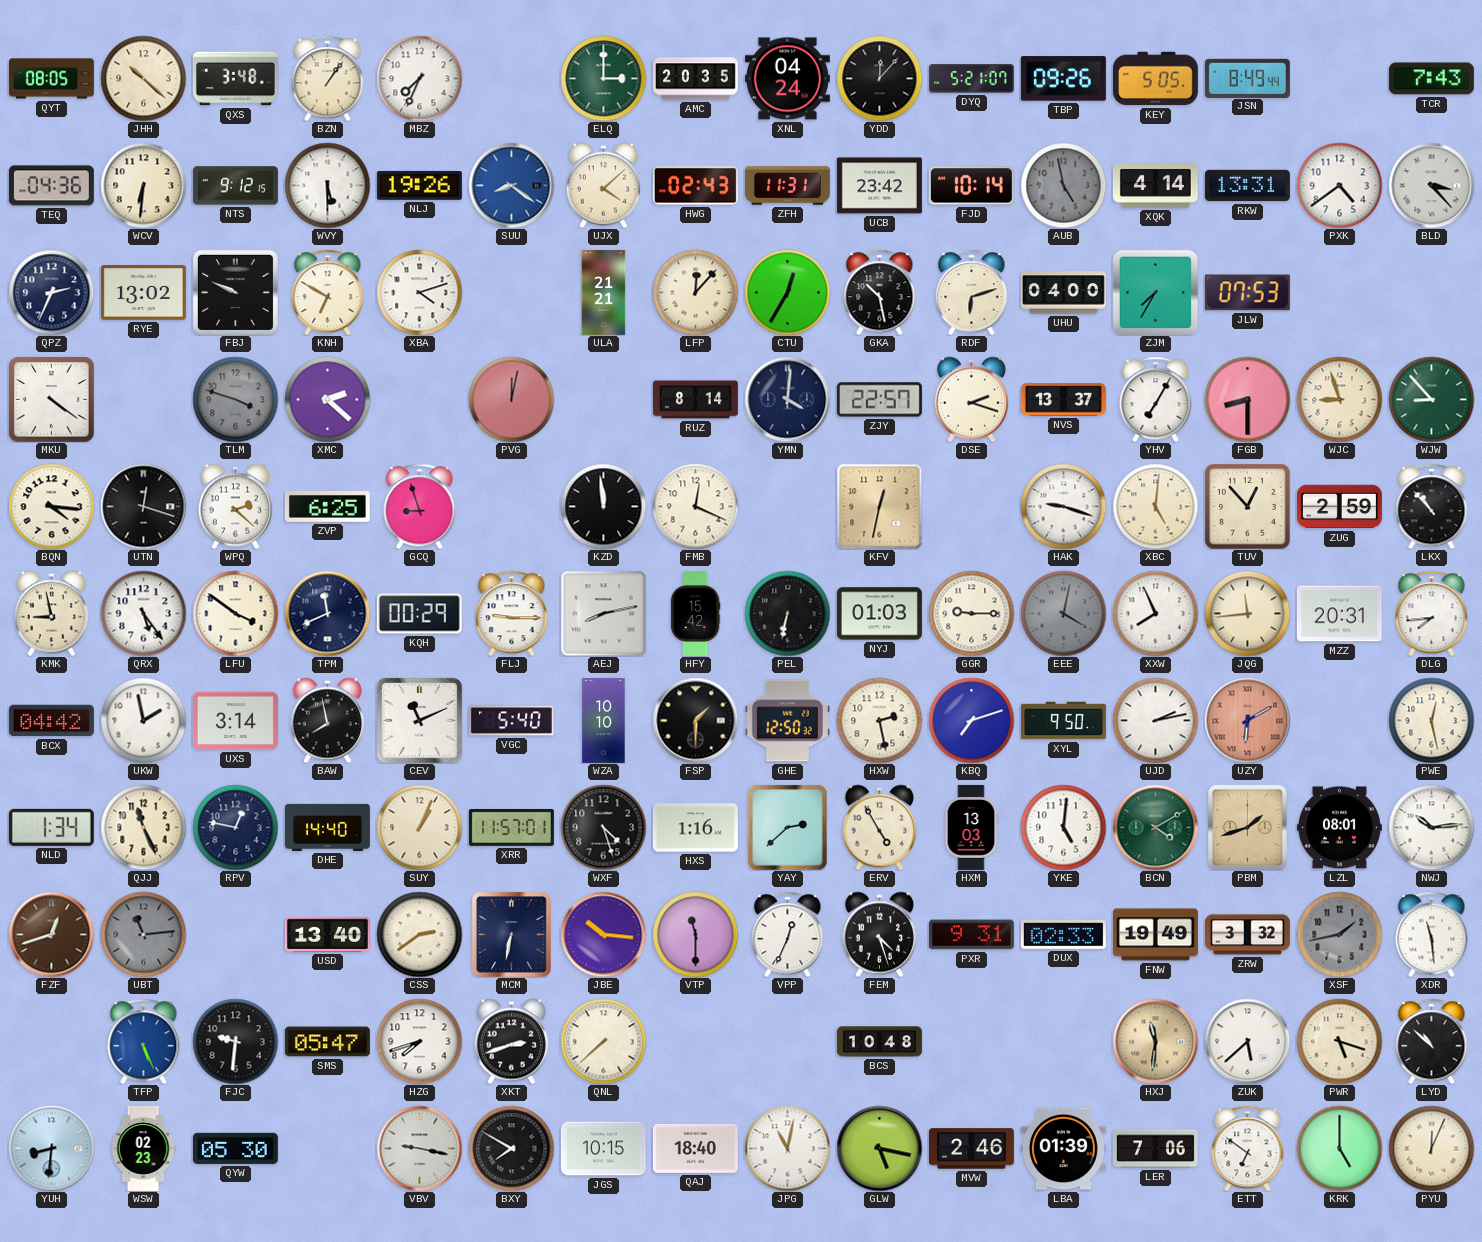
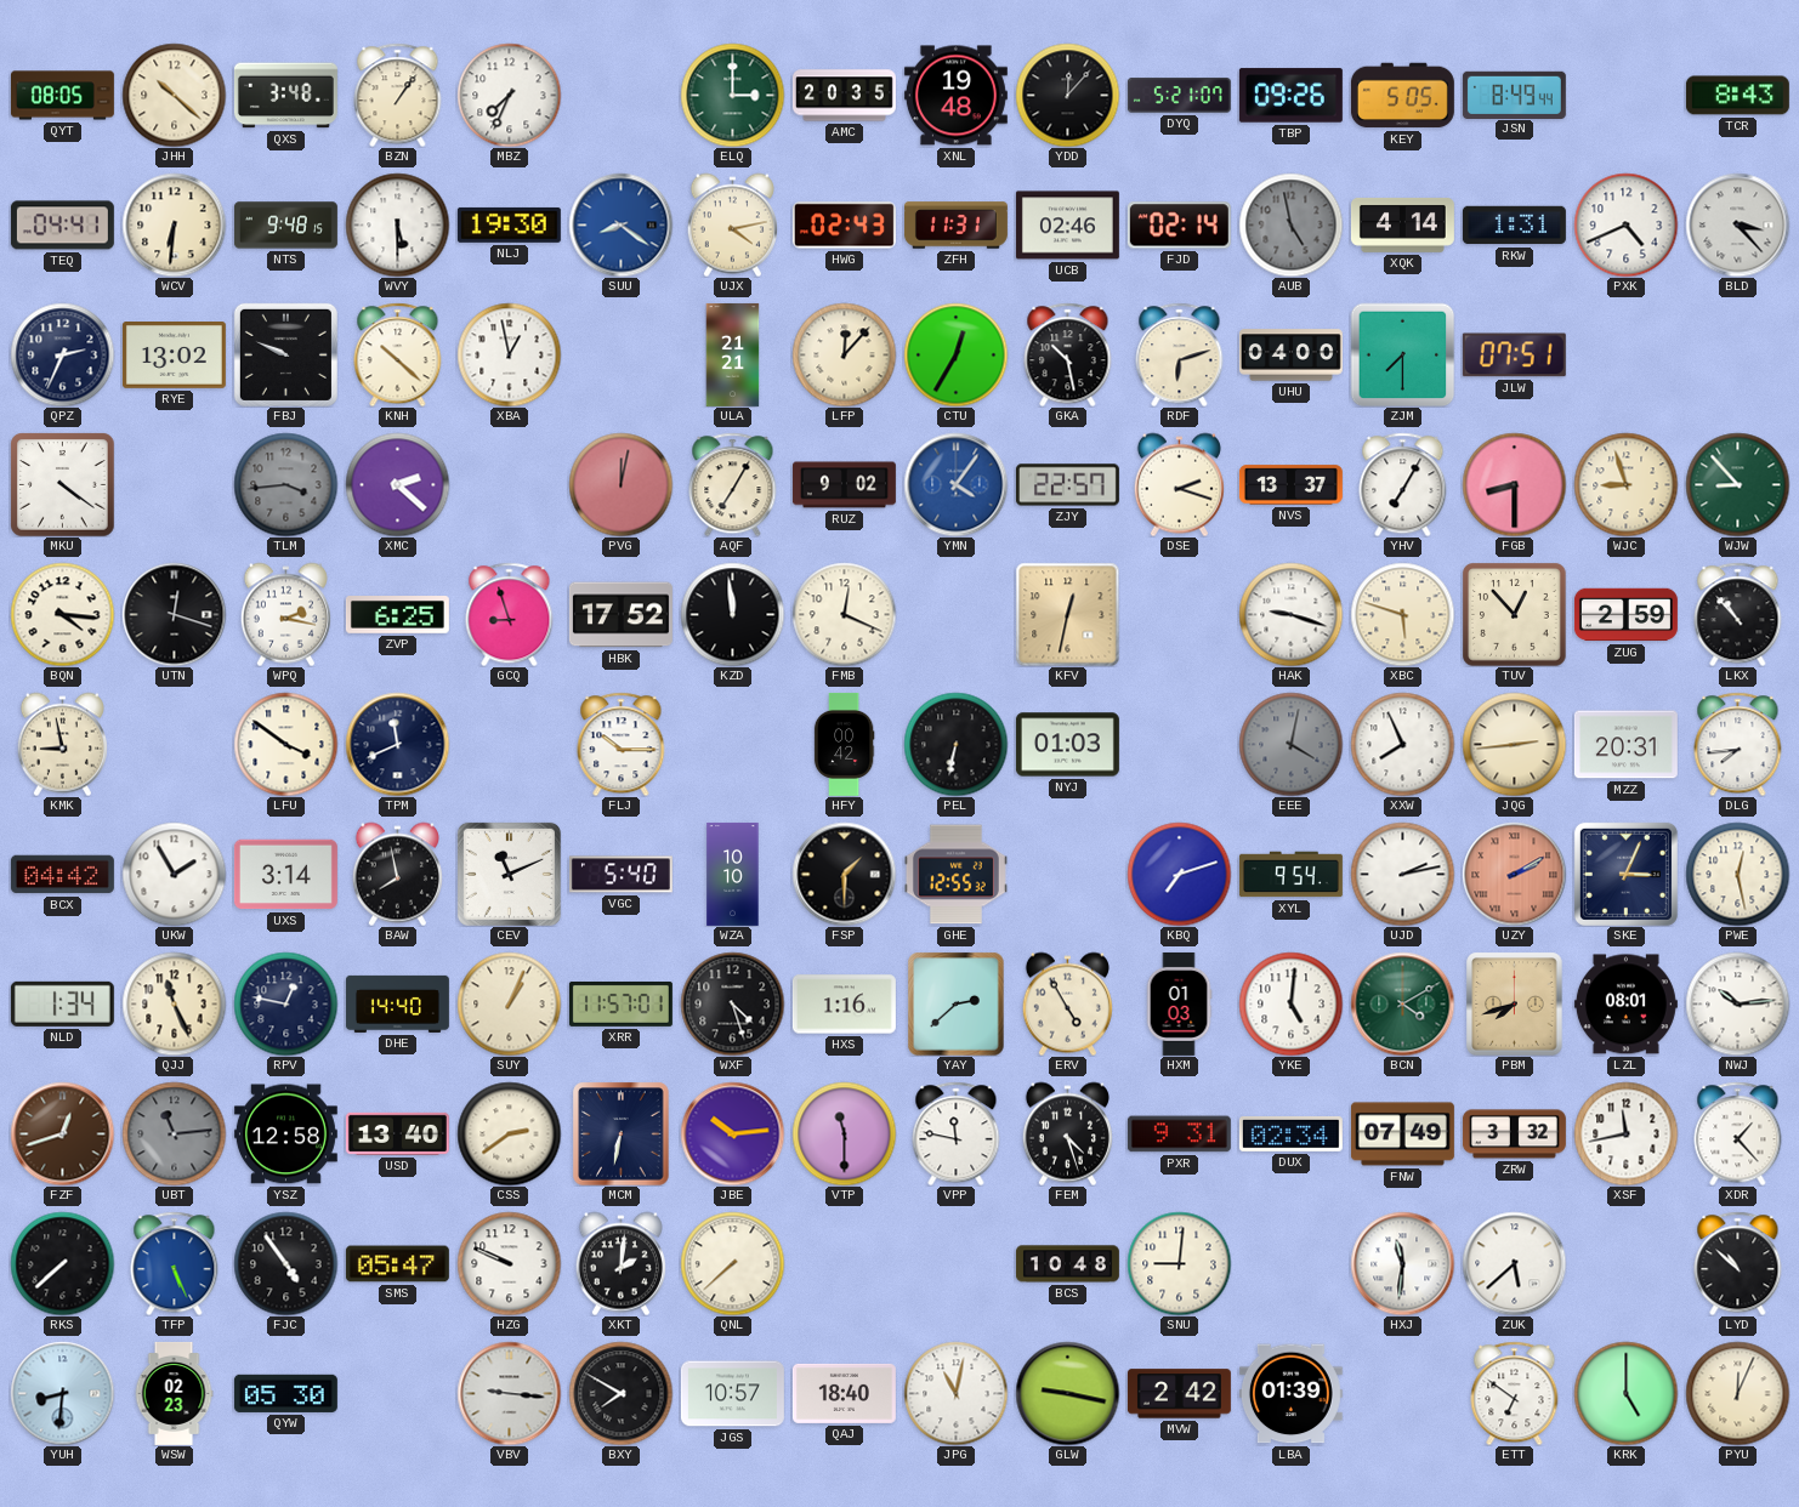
XNL: 04:24 -> 19:48 (955, 96)
TCR: 7:43 -> 8:43 (1737, 96)
TEQ: 04:36 -> 04:41 (62, 226)
NTS: 9:12 -> 9:48 (285, 226)
NLJ: 19:26 -> 19:30 (509, 224)
UJX: 4:08 -> 4:13 (732, 224)
UCB: 23:42 -> 02:46 (1067, 226)
FJD: 10:14 -> 02:14 (1179, 226)
RKW: 13:31 -> 1:31 (1514, 226)
PXK: 4:39 -> 4:41 (1625, 224)
KNH: 6:50 -> 10:22 (398, 354)
XBA: 4:12 -> 12:58 (509, 354)
ZJM: 7:35 -> 7:30 (1402, 354)
JLW: 07:53 -> 07:51 (1514, 356)
TLM: 3:48 -> 3:44 (285, 484)
AQF: none -> 7:05 (733, 484)
RUZ: 8:14 -> 9:02 (844, 485)
YMN: 4:01 -> 4:06 (955, 484)
YMN dial: navy -> blue (955, 484)
WPQ: 2:22 -> 2:17 (285, 614)
HBK: none -> 17:52 (620, 615)
XBC: 5:01 -> 5:48 (1402, 614)
QRX: 5:24 -> none (143, 613)
KQH: 00:29 -> none (419, 614)
FLJ: 9:15 -> 10:15 (622, 744)
AEJ: 8:13 -> none (603, 613)
HFY: 15:42 -> 00:42 (844, 744)
GGR: 9:15 -> none (971, 613)
JQG: 11:44 -> 2:44 (1514, 744)
UKW: 1:58 -> 1:55 (174, 874)
GHE: 12:50 -> 12:55 (955, 875)
HXW: 2:28 -> none (879, 720)
XYL: 9:50 -> 9:54 (1290, 875)
UZY: 6:10 -> 2:10 (1514, 874)
SKE: none -> 3:04 (1625, 874)
HXM: 13:03 -> 01:03 (1179, 1003)
PBM: 1:42 -> 7:42 (1515, 1003)
YSZ: none -> 12:58 (285, 1134)
JBE: 10:16 -> 10:14 (732, 1133)
VPP: 12:34 -> 11:47 (957, 1133)
DUX: 02:33 -> 02:34 (1290, 1133)
FNW: 19:49 -> 07:49 (1402, 1134)
XSF: 1:43 -> 11:43 (1625, 1133)
XSF dial: grey -> white (1625, 1133)
XDR: 11:29 -> 1:23 (1738, 1133)
RKS: none -> 7:38 (62, 1263)
FJC: 9:31 -> 4:54 (285, 1263)
HZG: 7:42 -> 9:49 (509, 1263)
XKT: 2:42 -> 2:01 (620, 1263)
SNU: none -> 9:01 (1179, 1263)
HXJ dial: champagne -> white (1402, 1263)
PWR: 5:18 -> none (1339, 1041)
VBV: 9:17 -> 9:16 (509, 1393)
JGS: 10:15 -> 10:57 (732, 1394)
GLW: 5:17 -> 9:17 (1067, 1393)
MVW: 2:46 -> 2:42 (1179, 1394)
LER: 7:06 -> none (1155, 1149)
